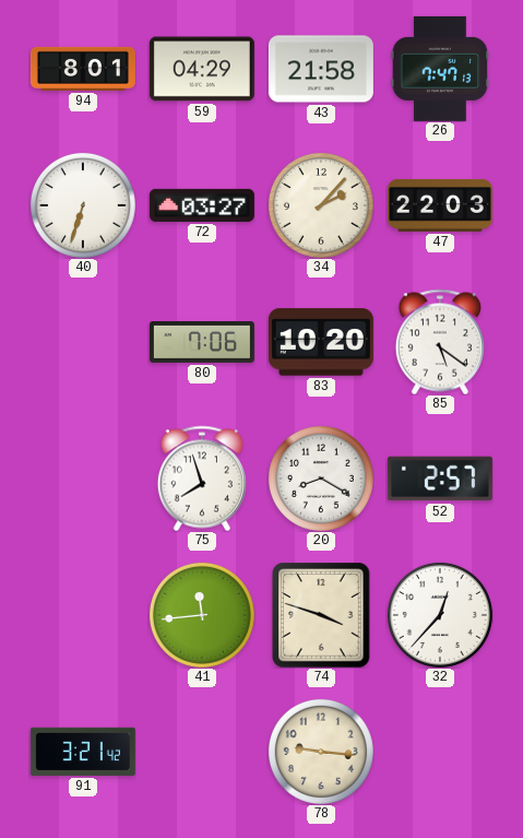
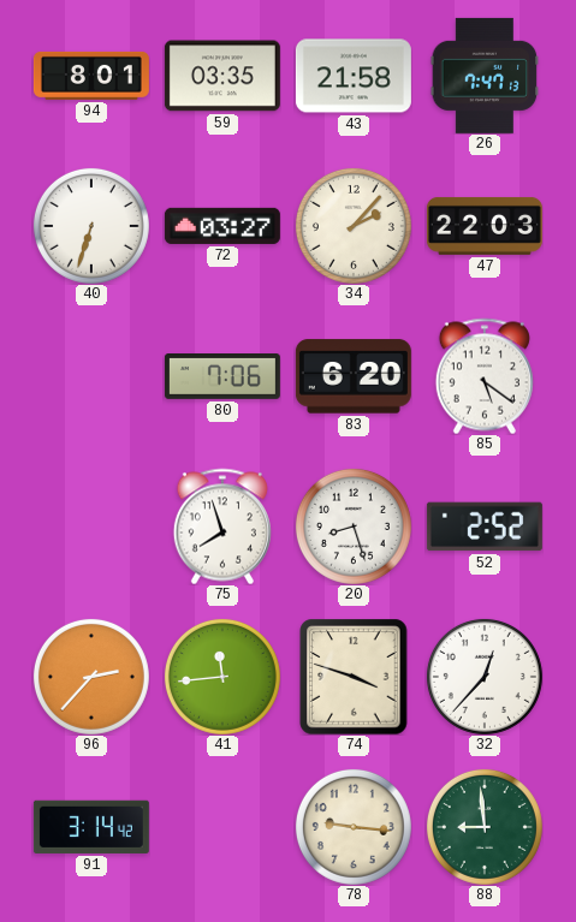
59: 04:29 -> 03:35 (222, 76)
83: 10:20 -> 6:20 (354, 376)
20: 8:20 -> 8:27 (354, 527)
52: 2:57 -> 2:52 (485, 527)
96: none -> 2:37 (91, 677)
91: 3:21 -> 3:14 (91, 827)
88: none -> 8:59 (485, 827)
